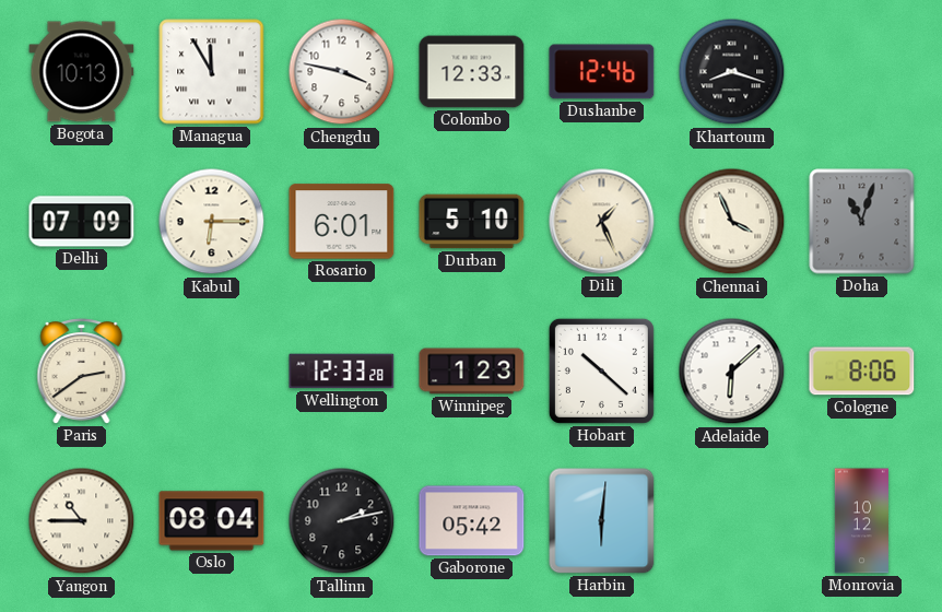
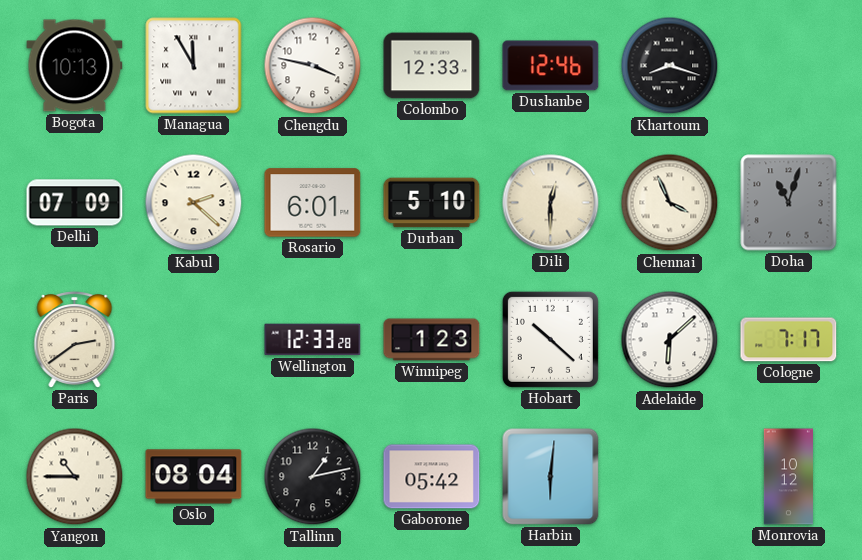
Kabul: 6:15 -> 2:22 (194, 203)
Dili: 1:26 -> 12:30 (551, 203)
Cologne: 8:06 -> 7:17 (789, 340)
Tallinn: 2:13 -> 1:13 (313, 477)
